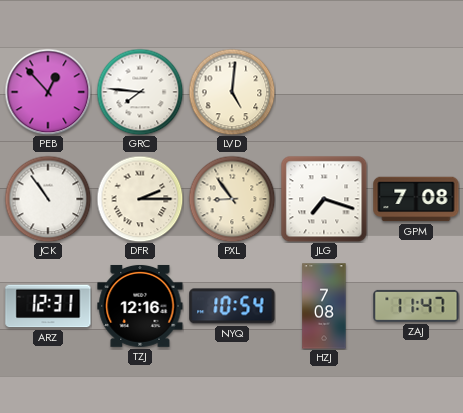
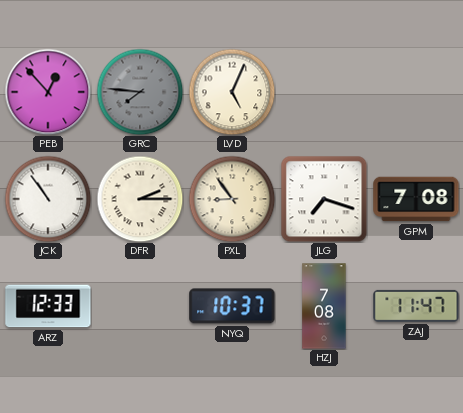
GRC dial: white -> grey (140, 92)
LVD: 5:01 -> 5:04 (232, 92)
ARZ: 12:31 -> 12:33 (48, 306)
TZJ: 12:16 -> none (140, 306)
NYQ: 10:54 -> 10:37 (232, 306)
